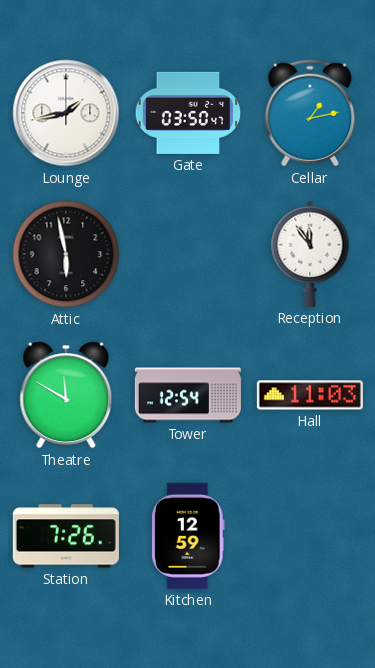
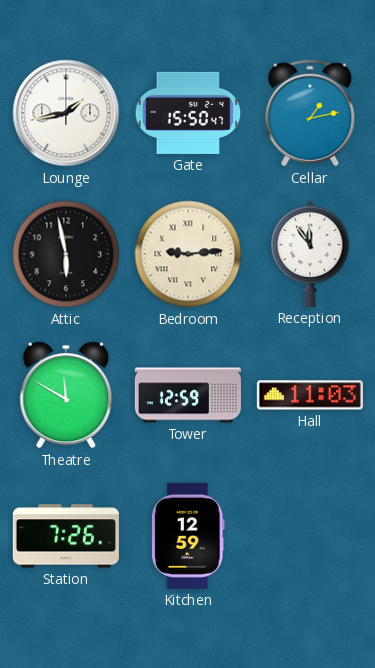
Gate: 03:50 -> 15:50 (188, 113)
Bedroom: none -> 9:14 (188, 254)
Tower: 12:54 -> 12:59 (188, 395)
